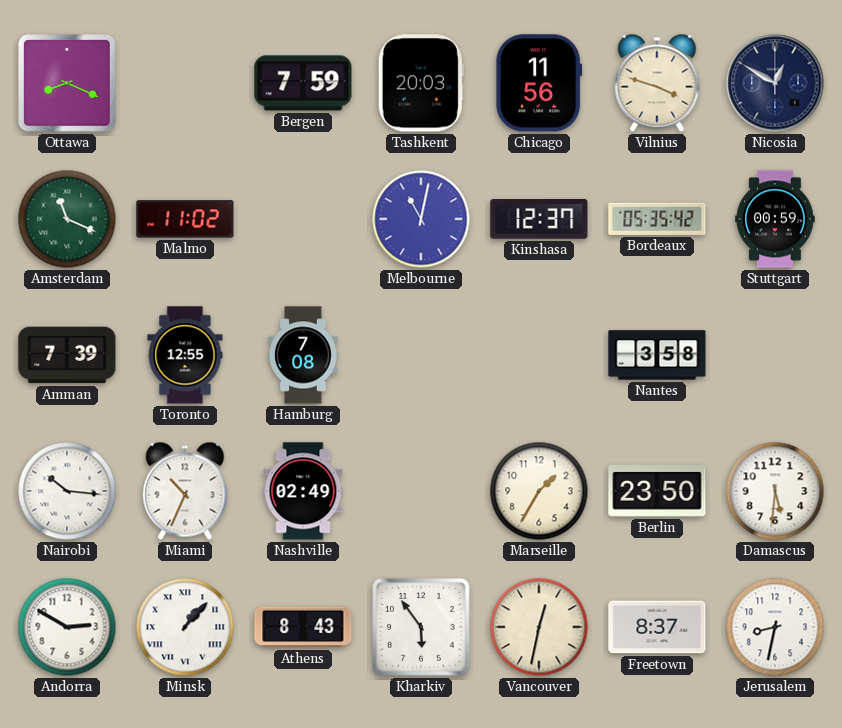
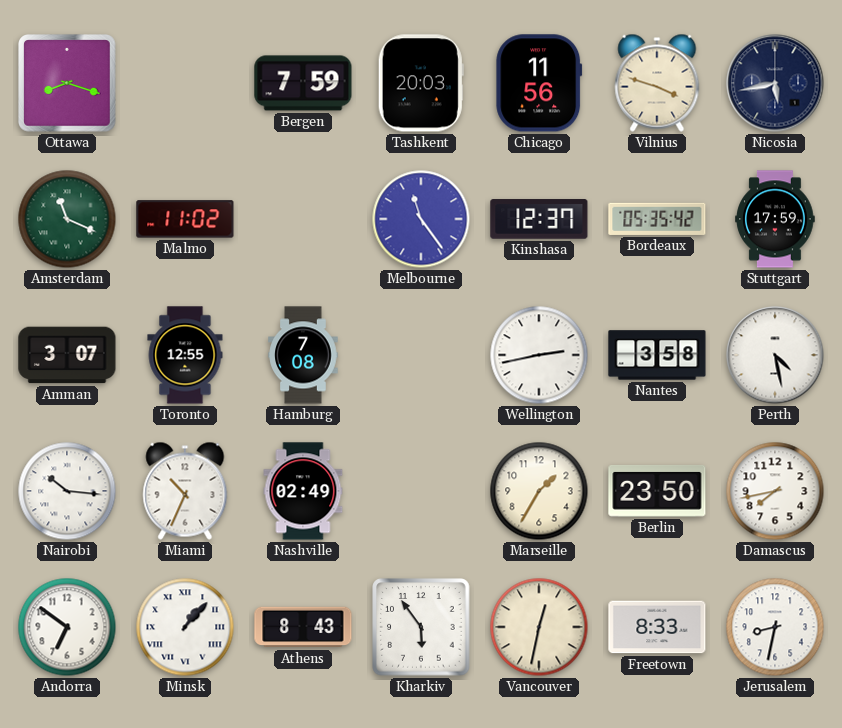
Ottawa: 8:19 -> 8:18 (67, 83)
Nicosia: 12:50 -> 5:43 (775, 83)
Melbourne: 11:02 -> 11:24 (421, 219)
Stuttgart: 00:59 -> 17:59 (775, 219)
Amman: 7:39 -> 3:07 (67, 355)
Wellington: none -> 2:43 (539, 355)
Perth: none -> 4:28 (775, 355)
Damascus: 5:31 -> 7:43 (775, 491)
Andorra: 2:50 -> 6:51 (67, 627)
Freetown: 8:37 -> 8:33 (657, 627)
